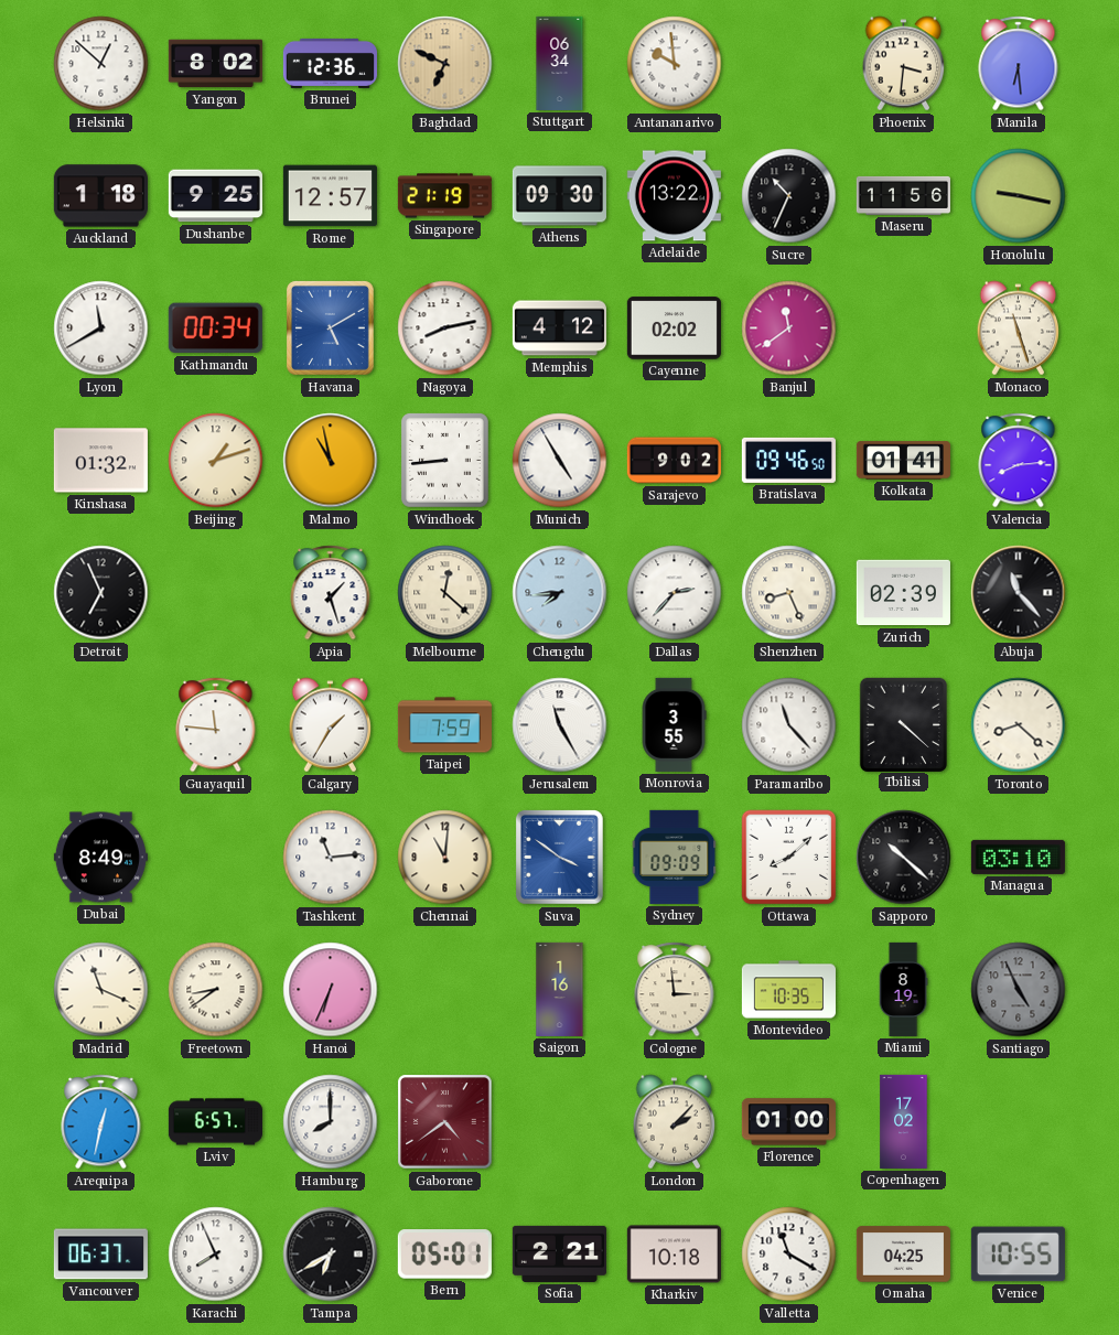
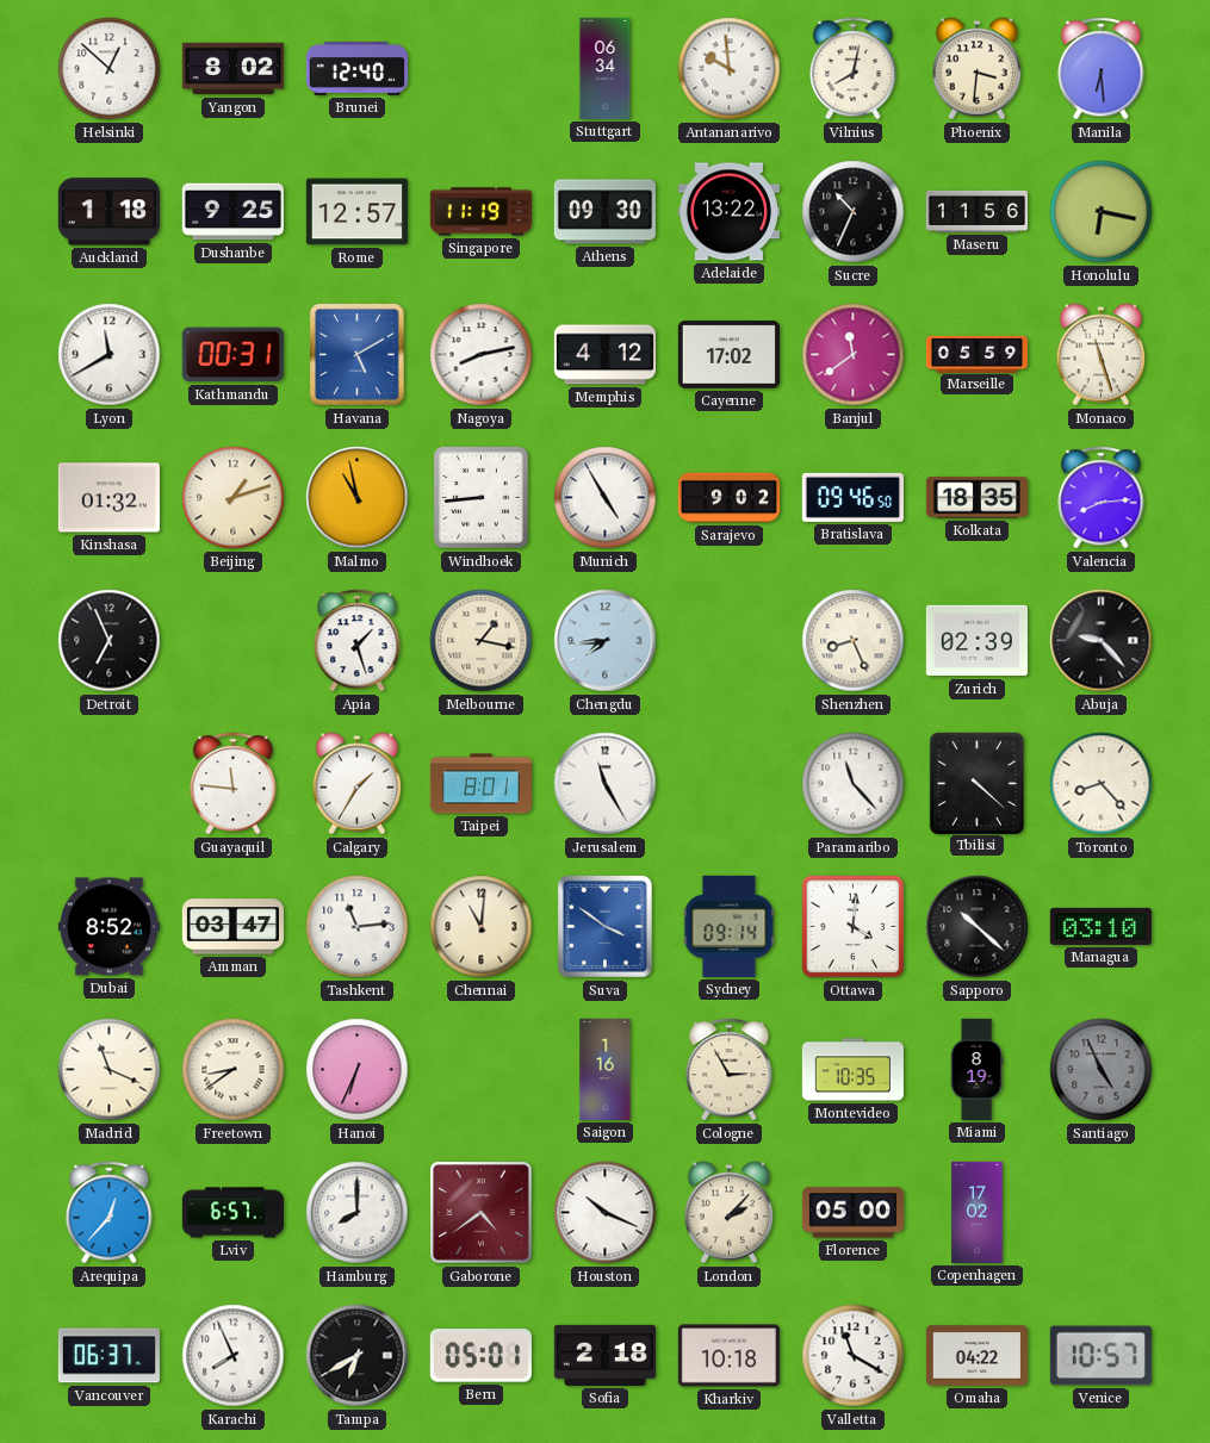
Brunei: 12:36 -> 12:40 (356, 68)
Baghdad: 6:49 -> none (445, 64)
Vilnius: none -> 8:02 (854, 69)
Singapore: 21:19 -> 11:19 (480, 212)
Honolulu: 9:17 -> 6:17 (1102, 212)
Kathmandu: 00:34 -> 00:31 (232, 355)
Cayenne: 02:02 -> 17:02 (728, 355)
Marseille: none -> 05:59 (976, 354)
Kolkata: 01:41 -> 18:35 (976, 498)
Melbourne: 12:22 -> 1:17 (482, 641)
Dallas: 2:37 -> none (675, 593)
Abuja: 11:23 -> 9:23 (1102, 641)
Taipei: 7:59 -> 8:01 (480, 784)
Monrovia: 3:55 -> none (674, 724)
Toronto: 8:22 -> 8:23 (1102, 784)
Dubai: 8:49 -> 8:52 (108, 927)
Amman: none -> 03:47 (232, 927)
Sydney: 09:09 -> 09:14 (730, 926)
Ottawa: 8:08 -> 4:01 (854, 927)
Cologne: 2:59 -> 2:55 (730, 1070)
Arequipa: 12:32 -> 12:37 (110, 1213)
Houston: none -> 10:19 (606, 1213)
Florence: 01:00 -> 05:00 (852, 1213)
Sofia: 2:21 -> 2:18 (604, 1355)
Omaha: 04:25 -> 04:22 (976, 1356)
Venice: 10:55 -> 10:57 (1100, 1356)
